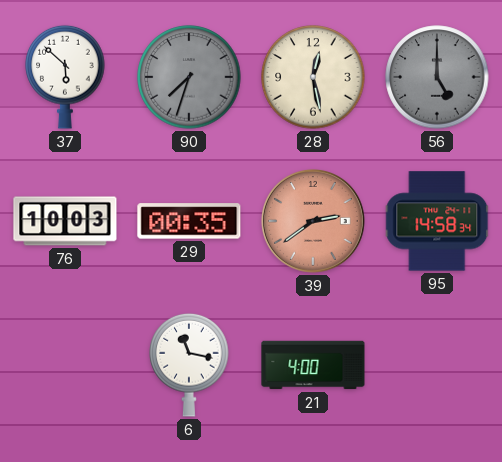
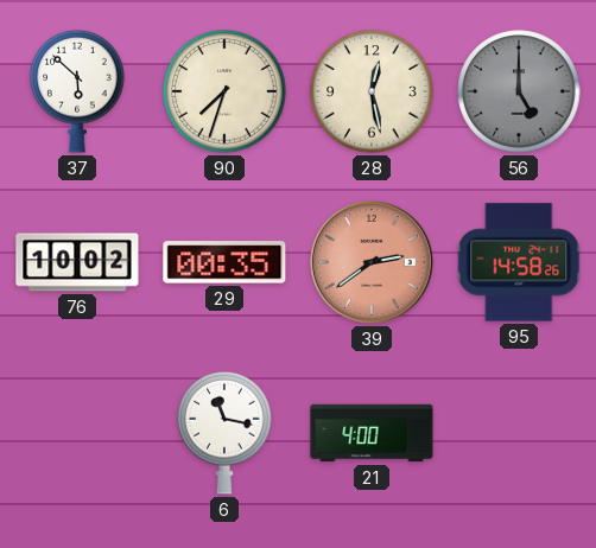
90 dial: grey -> cream (224, 91)
76: 10:03 -> 10:02 (77, 262)
95: 14:58:34 -> 14:58:26 (520, 262)
